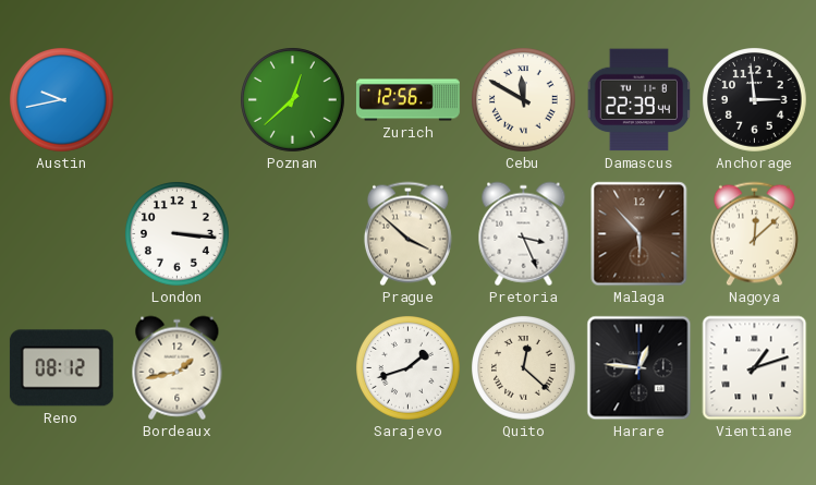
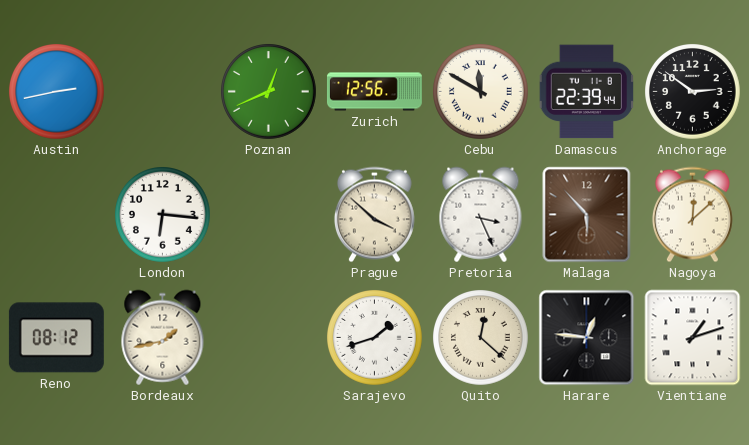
Austin: 9:43 -> 2:43 (57, 92)
Poznan: 12:38 -> 12:41 (269, 92)
Anchorage: 2:59 -> 2:51 (693, 92)
London: 3:16 -> 6:16 (163, 215)
